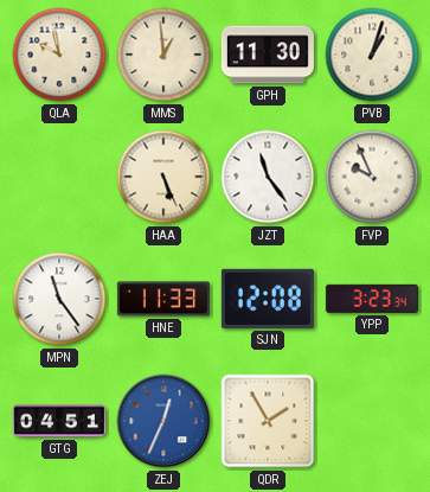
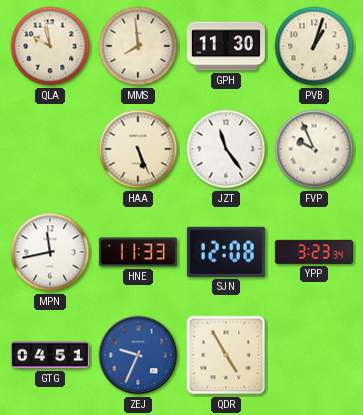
MMS: 12:59 -> 7:59 (138, 46)
MPN: 11:24 -> 11:43 (50, 252)
ZEJ: 12:34 -> 9:34 (138, 355)
QDR: 1:55 -> 4:55 (226, 355)
